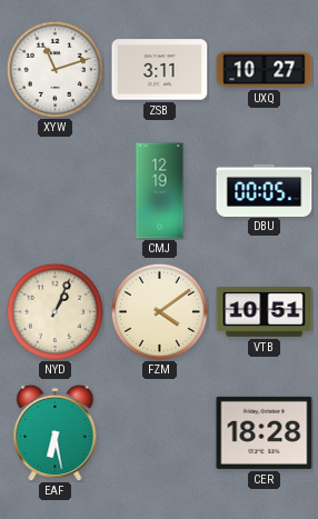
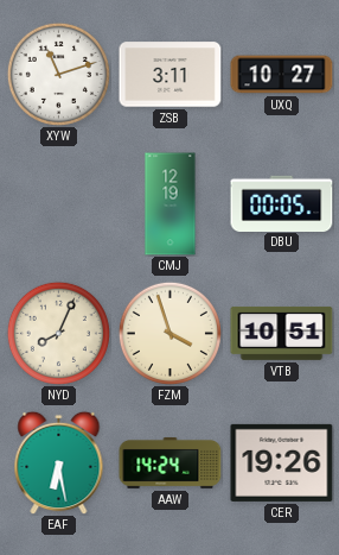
NYD: 1:04 -> 8:04 (58, 333)
FZM: 4:09 -> 3:57 (170, 333)
AAW: none -> 14:24 (171, 462)
CER: 18:28 -> 19:26 (282, 462)
